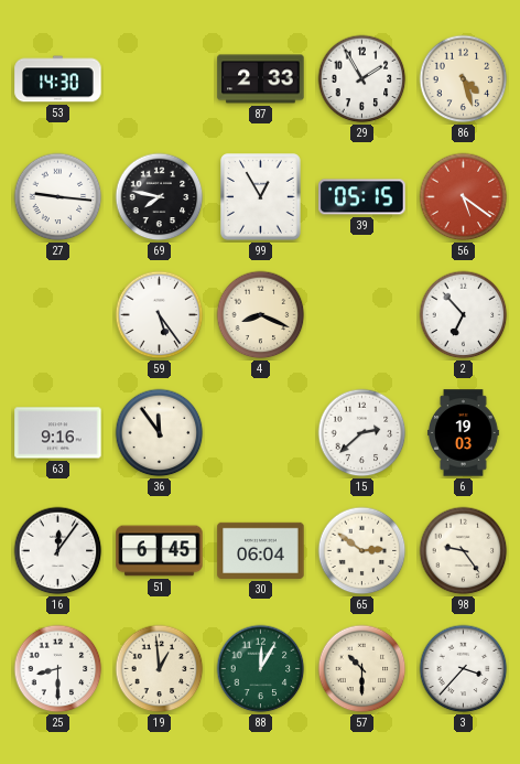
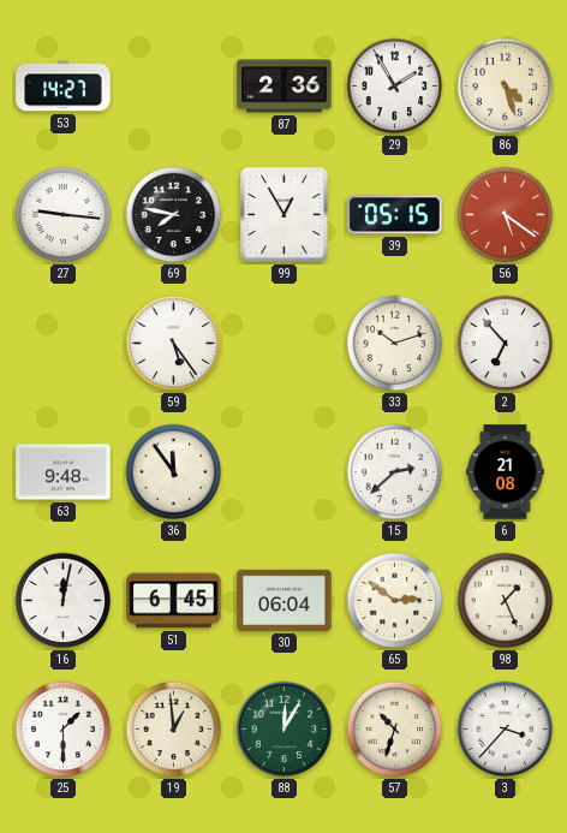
53: 14:30 -> 14:27 (64, 87)
87: 2:33 -> 2:36 (285, 87)
4: 8:19 -> none (261, 315)
33: none -> 10:12 (395, 344)
63: 9:16 -> 9:48 (64, 472)
6: 19:03 -> 21:08 (506, 472)
16: 12:06 -> 12:02 (64, 601)
98: 9:24 -> 1:26 (506, 601)
25: 8:30 -> 1:30 (64, 730)
57: 10:30 -> 10:33 (395, 730)
